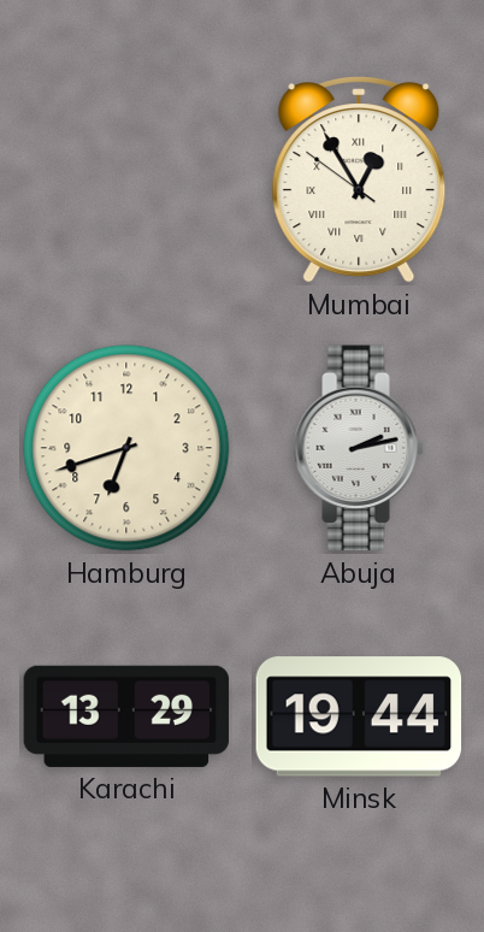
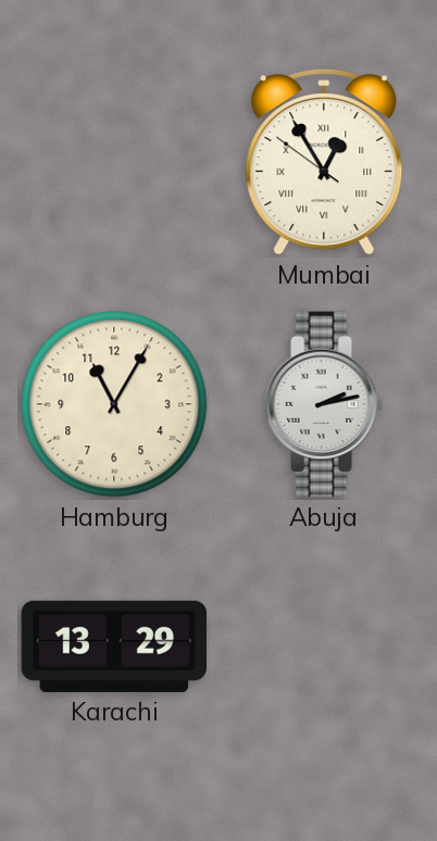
Hamburg: 6:42 -> 11:05 (114, 404)
Minsk: 19:44 -> none (359, 716)
